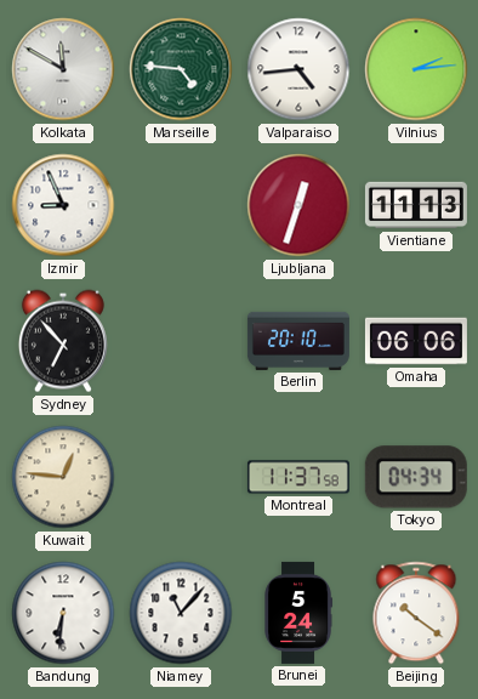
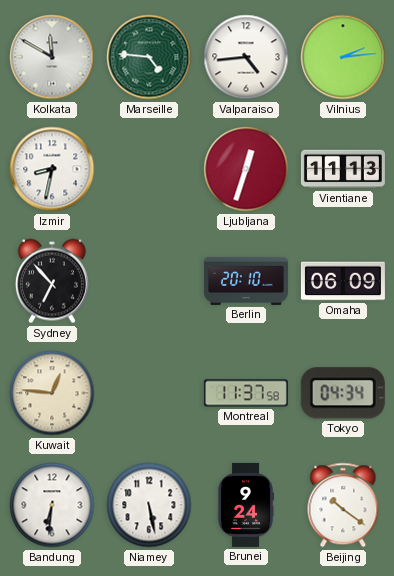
Izmir: 8:56 -> 8:32 (52, 169)
Omaha: 06:06 -> 06:09 (343, 281)
Niamey: 11:07 -> 5:28 (149, 505)
Brunei: 5:24 -> 9:24 (246, 505)
